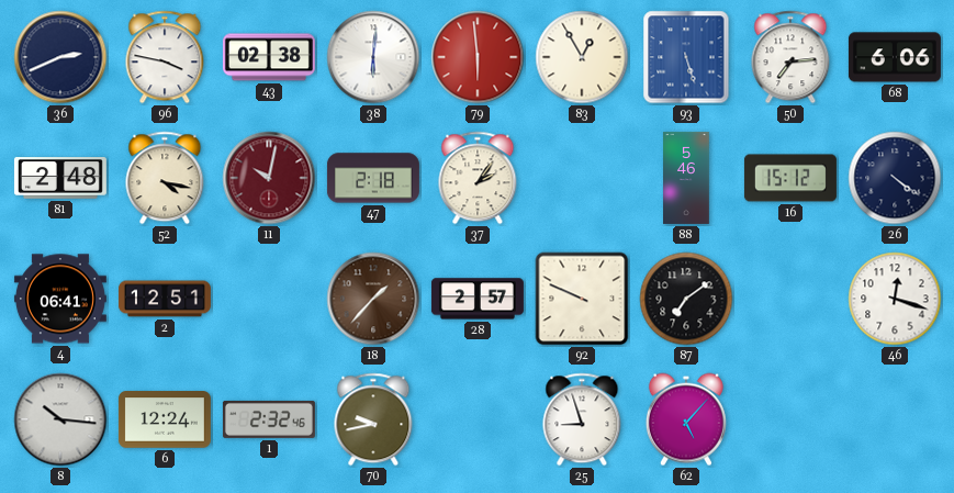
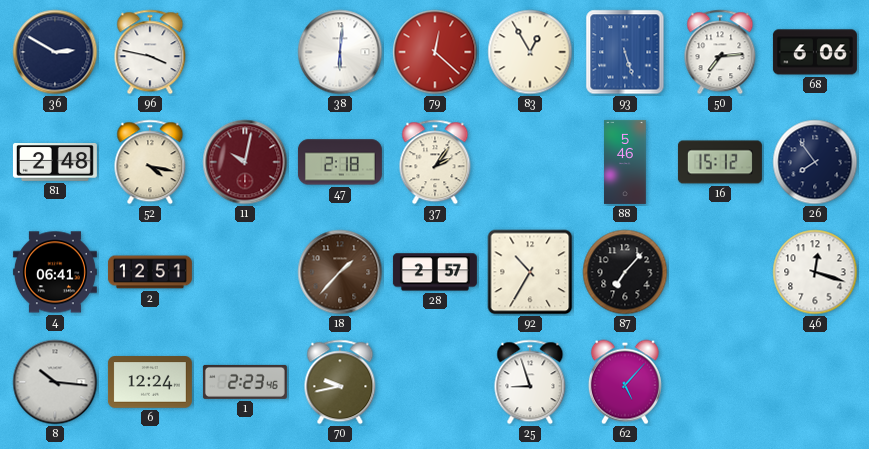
36: 2:41 -> 2:50 (55, 52)
43: 02:38 -> none (269, 57)
79: 5:59 -> 12:22 (435, 52)
26: 4:21 -> 7:54 (815, 162)
92: 9:49 -> 10:35 (530, 272)
87: 7:09 -> 7:07 (625, 272)
1: 2:32 -> 2:23 (245, 382)
